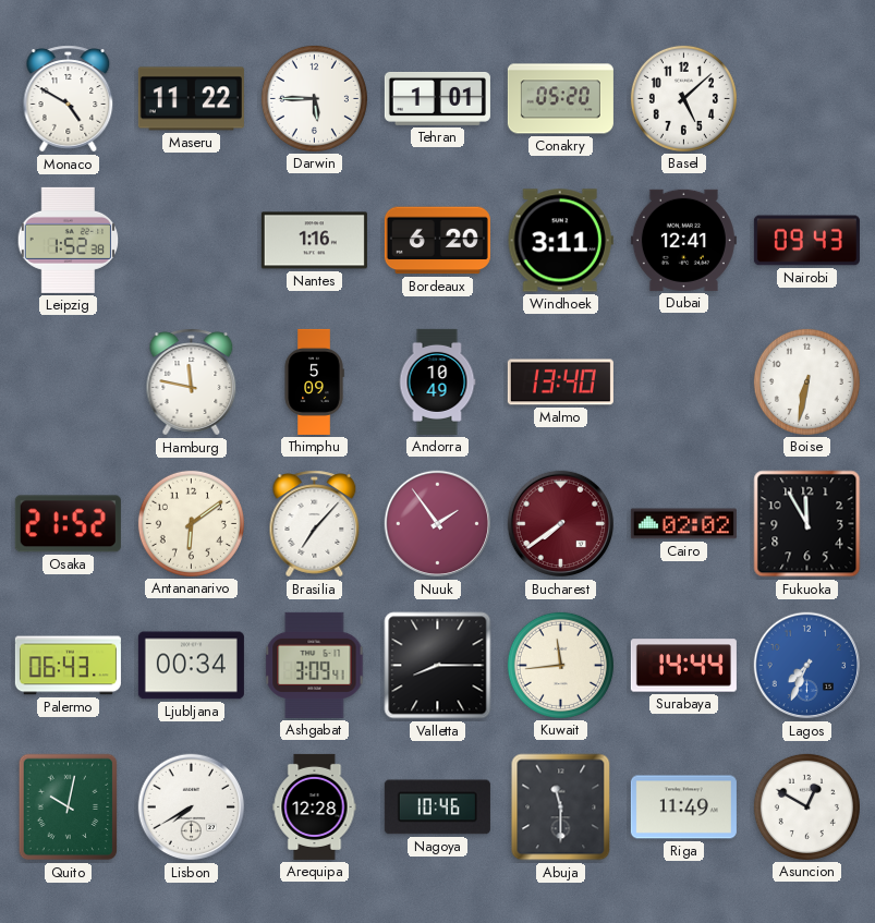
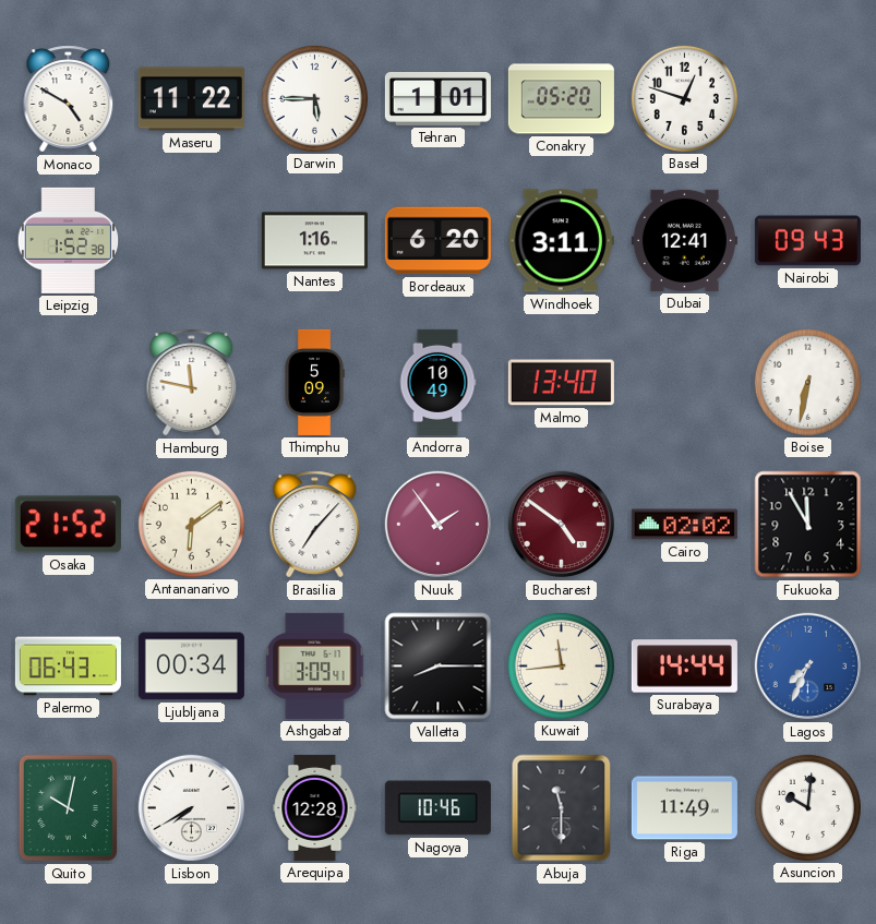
Basel: 5:08 -> 12:48 (684, 98)
Bucharest: 7:39 -> 4:51 (562, 525)
Asuncion: 12:50 -> 10:01 (807, 807)
